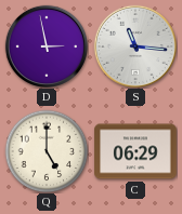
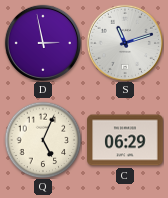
S: 11:16 -> 11:12 (124, 42)
Q: 5:00 -> 5:04 (43, 140)
